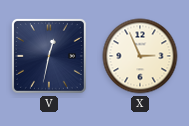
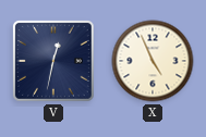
X: 2:56 -> 4:56 (153, 61)
